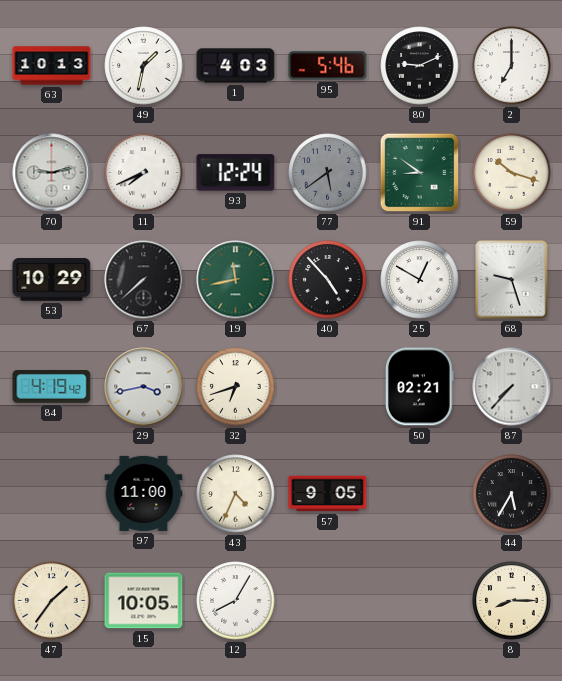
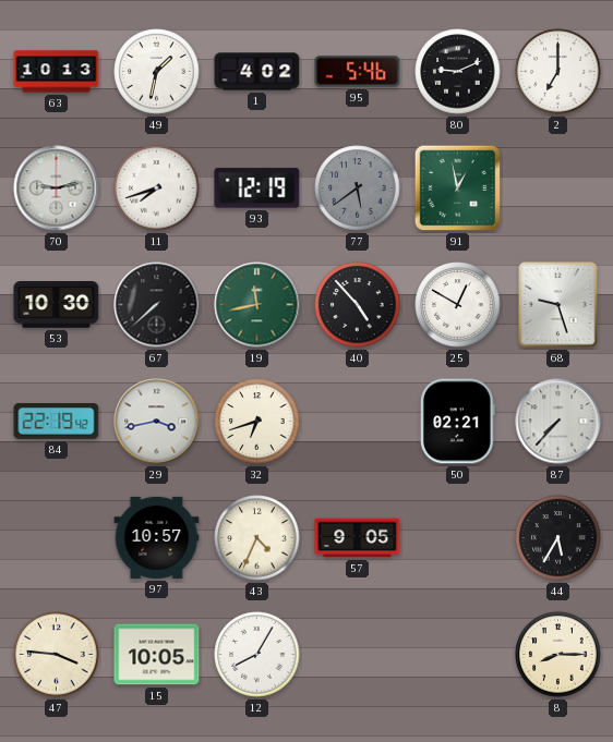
1: 4:03 -> 4:02 (257, 72)
11: 7:41 -> 7:42 (157, 188)
93: 12:24 -> 12:19 (257, 188)
91: 8:51 -> 12:58 (458, 188)
59: 10:18 -> none (512, 173)
53: 10:29 -> 10:30 (57, 305)
84: 4:19 -> 22:19 (57, 422)
97: 11:00 -> 10:57 (157, 537)
47: 1:36 -> 3:46 (57, 655)
